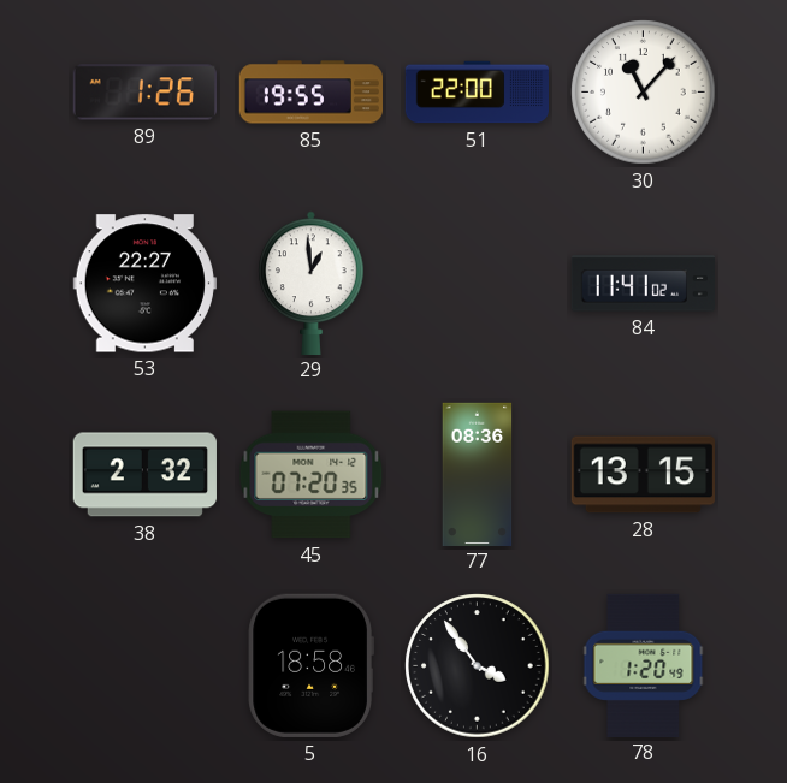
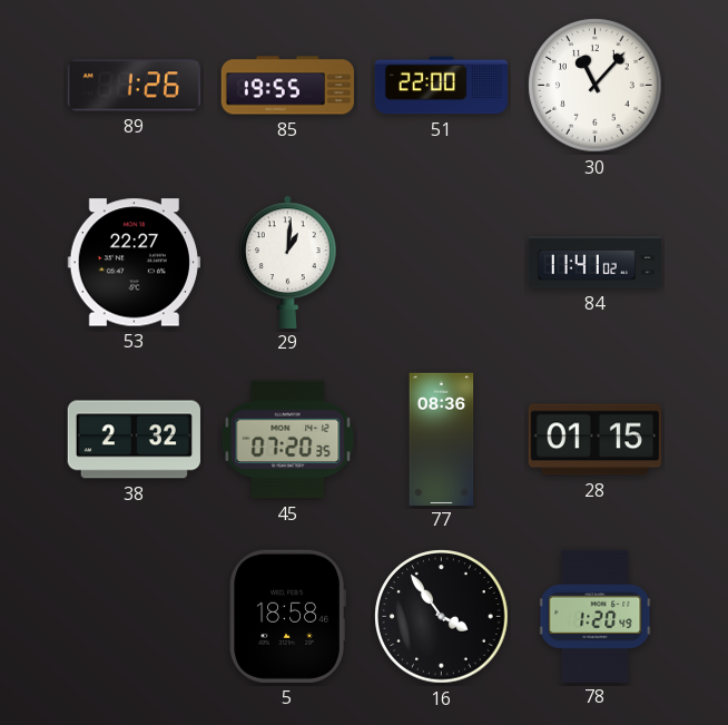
29: 12:59 -> 1:01 (288, 262)
28: 13:15 -> 01:15 (594, 440)
